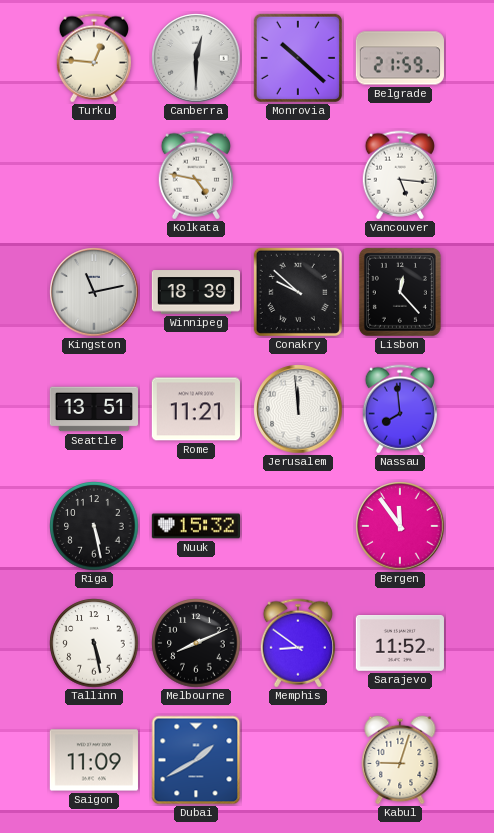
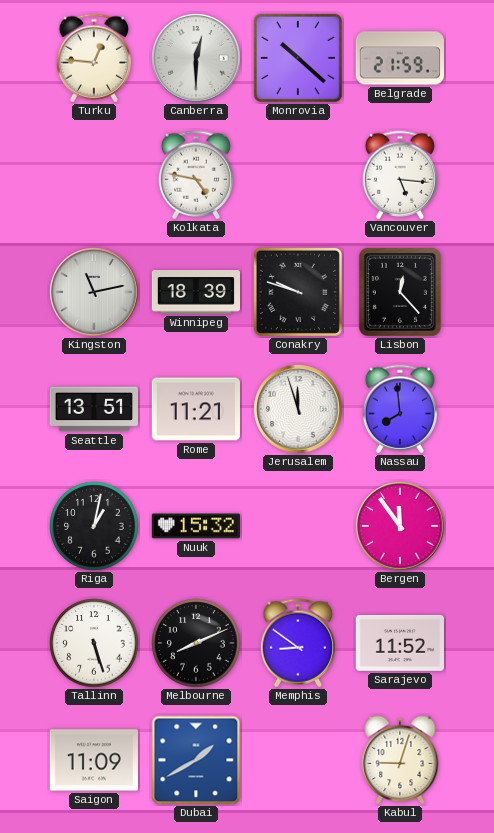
Conakry: 9:52 -> 9:48 (298, 292)
Jerusalem: 11:59 -> 11:57 (298, 409)
Riga: 5:28 -> 1:02 (94, 526)
Tallinn: 5:28 -> 5:27 (94, 643)
